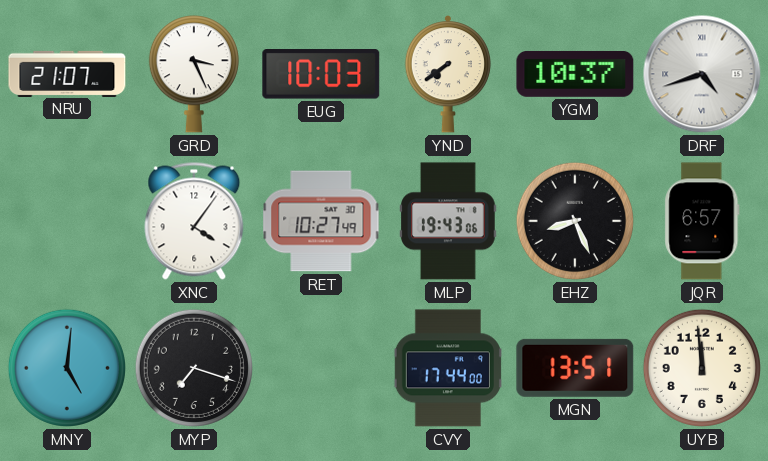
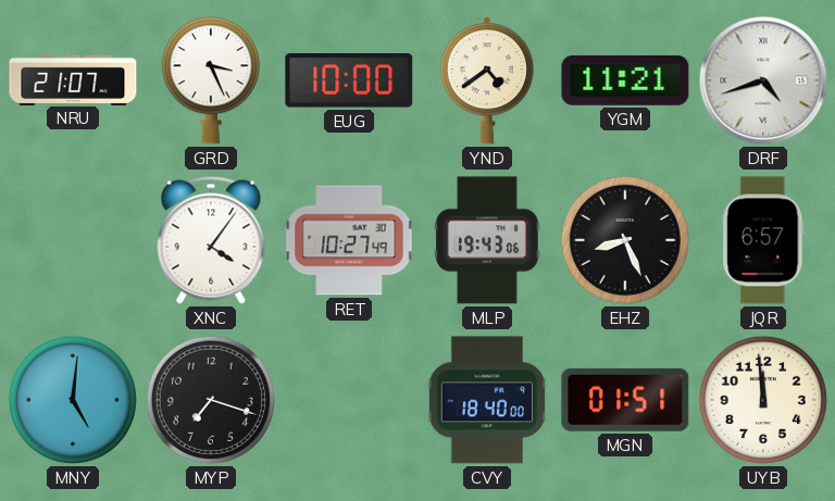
EUG: 10:03 -> 10:00 (349, 82)
YND: 7:39 -> 4:39 (486, 80)
YGM: 10:37 -> 11:21 (625, 80)
CVY: 17:44 -> 18:40 (487, 400)
MGN: 13:51 -> 01:51 (625, 400)
